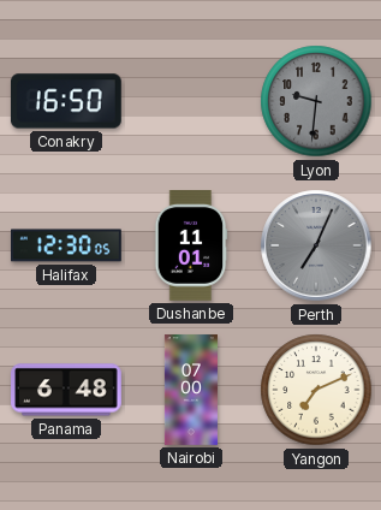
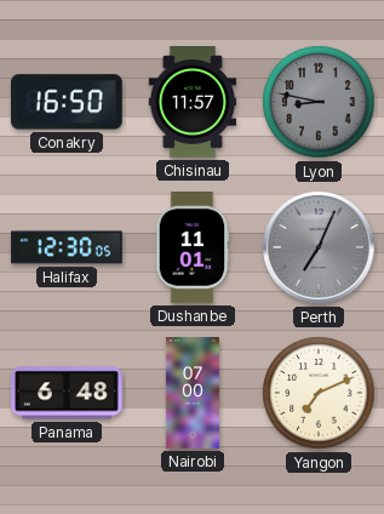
Chisinau: none -> 11:57 (193, 102)
Lyon: 9:31 -> 8:47 (319, 102)
